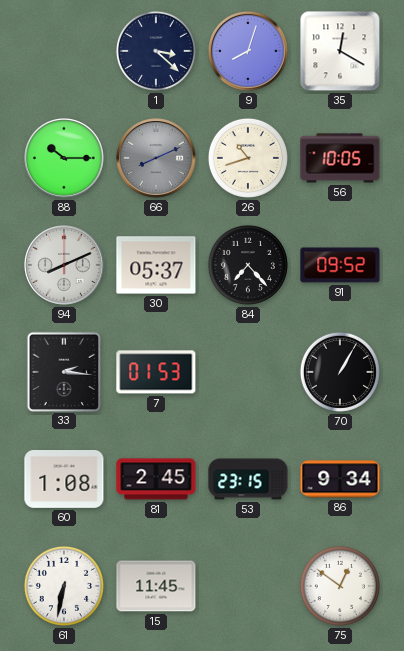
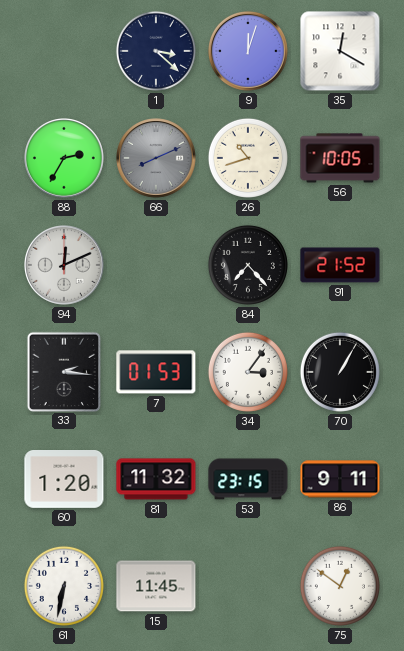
9: 8:03 -> 12:03 (249, 52)
88: 10:15 -> 2:35 (65, 159)
94: 8:11 -> 12:11 (65, 266)
30: 05:37 -> none (156, 265)
91: 09:52 -> 21:52 (340, 265)
34: none -> 3:06 (248, 372)
60: 1:08 -> 1:20 (64, 480)
81: 2:45 -> 11:32 (156, 479)
86: 9:34 -> 9:11 (340, 479)
